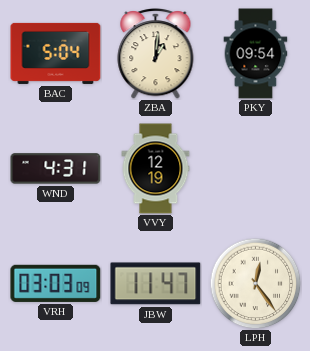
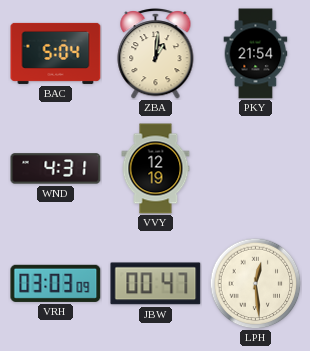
PKY: 09:54 -> 21:54 (256, 54)
JBW: 11:47 -> 00:47 (156, 284)
LPH: 12:24 -> 12:29 (255, 283)
